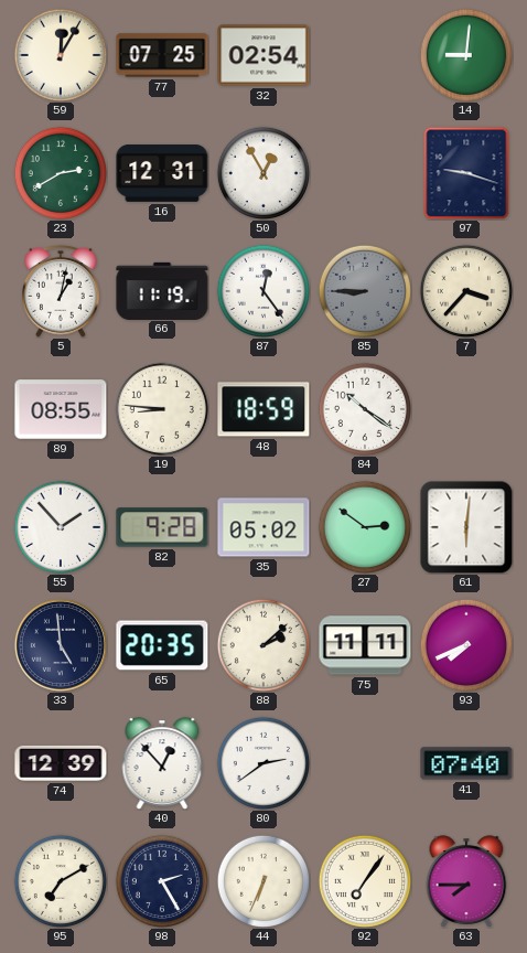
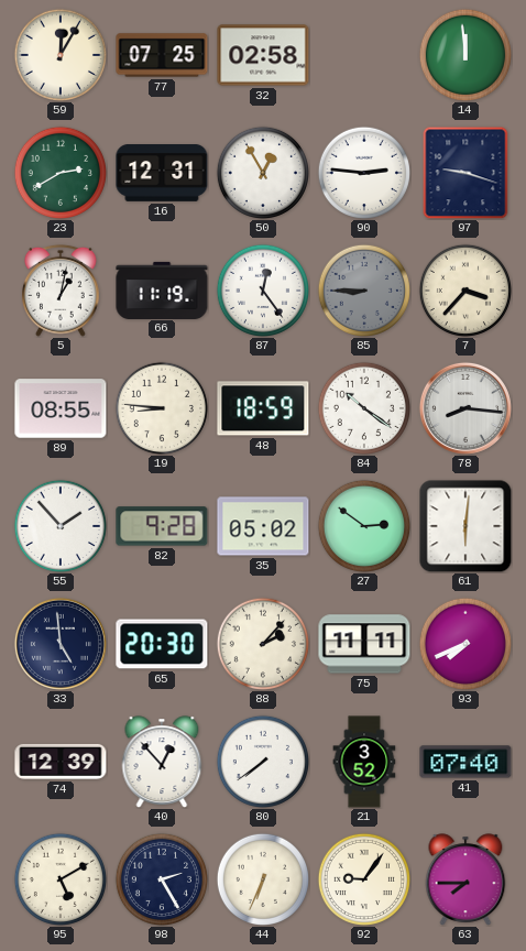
32: 02:54 -> 02:58 (263, 55)
14: 9:01 -> 11:59 (464, 54)
90: none -> 2:46 (363, 172)
78: none -> 8:16 (465, 408)
65: 20:35 -> 20:30 (162, 644)
88: 2:08 -> 2:07 (262, 643)
80: 2:39 -> 7:39 (262, 761)
21: none -> 3:52 (364, 762)
95: 7:10 -> 5:10 (59, 878)
92: 7:06 -> 9:06 (363, 878)
